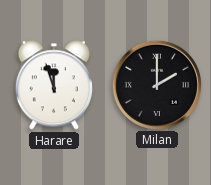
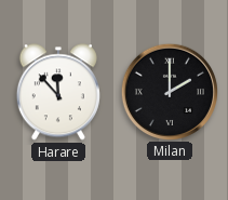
Harare: 11:57 -> 11:53 (58, 92)
